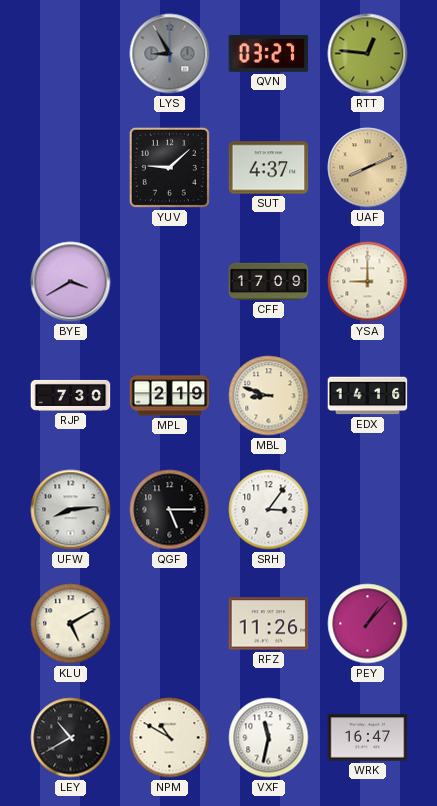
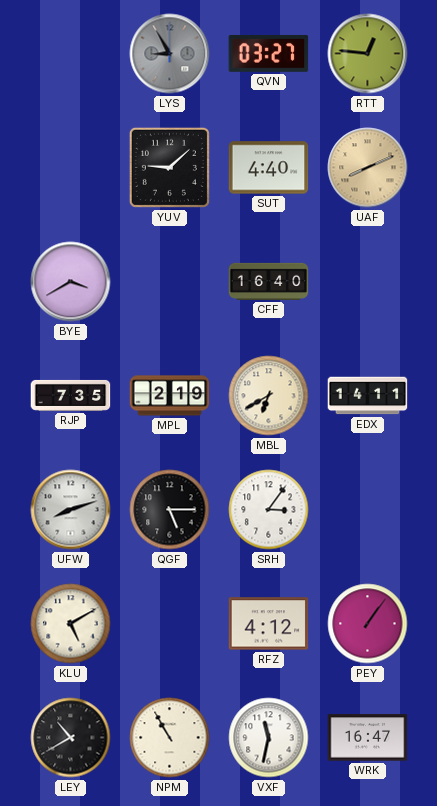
SUT: 4:37 -> 4:40 (269, 168)
CFF: 17:09 -> 16:40 (269, 281)
YSA: 9:00 -> none (368, 282)
RJP: 7:30 -> 7:35 (71, 395)
MBL: 8:48 -> 6:40 (269, 396)
EDX: 14:16 -> 14:11 (368, 396)
UFW: 8:14 -> 8:12 (71, 510)
RFZ: 11:26 -> 4:12 (269, 624)
PEY: 1:07 -> 1:06 (368, 624)
NPM: 10:50 -> 10:55 (170, 738)
